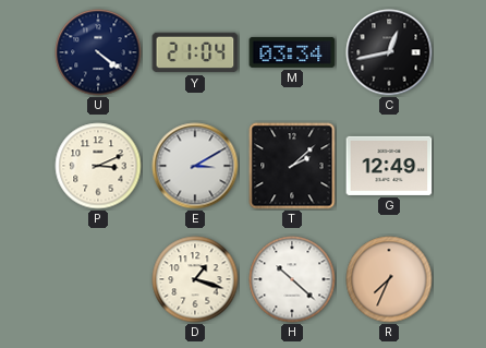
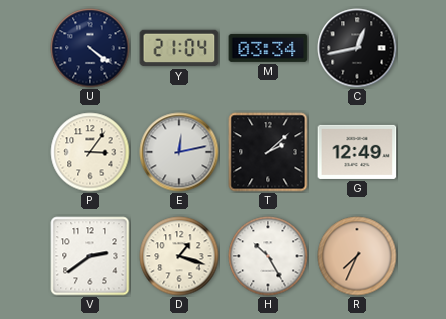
P: 3:11 -> 3:06 (90, 152)
E: 3:10 -> 12:13 (179, 152)
V: none -> 2:39 (90, 256)
H: 10:22 -> 10:25 (268, 256)
